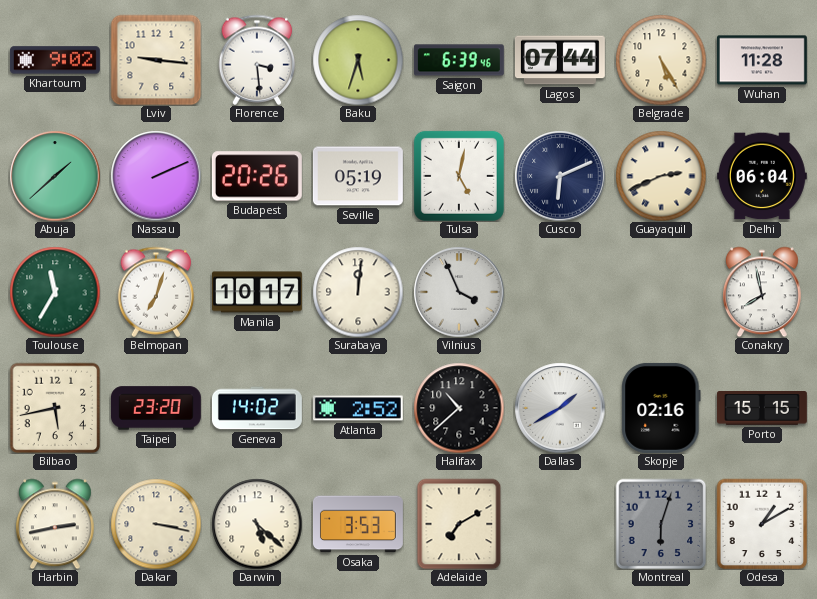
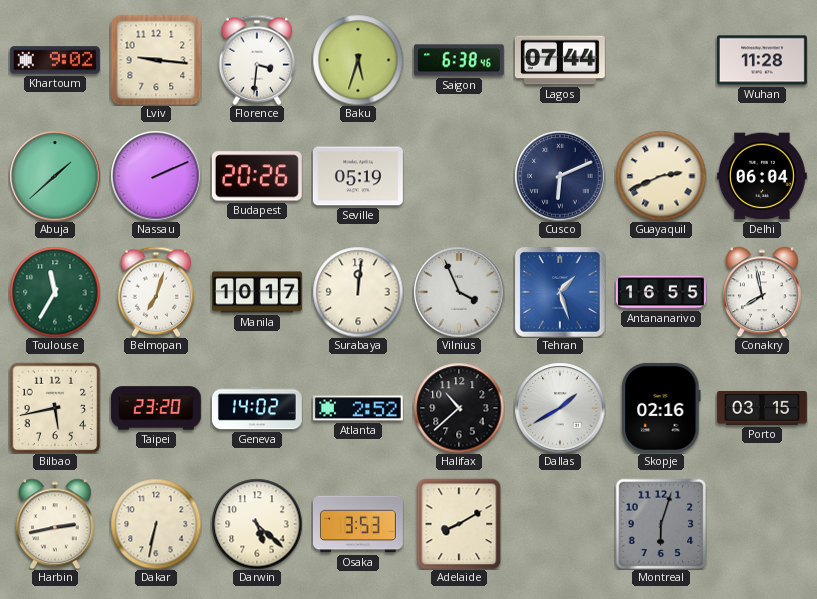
Florence: 3:29 -> 3:31 (257, 60)
Saigon: 6:39 -> 6:38 (459, 60)
Belgrade: 5:25 -> none (661, 60)
Tulsa: 5:02 -> none (459, 176)
Tehran: none -> 1:27 (560, 292)
Antananarivo: none -> 16:55 (661, 292)
Porto: 15:15 -> 03:15 (762, 409)
Dakar: 3:17 -> 6:32 (156, 524)
Adelaide: 7:10 -> 8:10 (459, 524)
Odesa: 1:10 -> none (762, 524)
